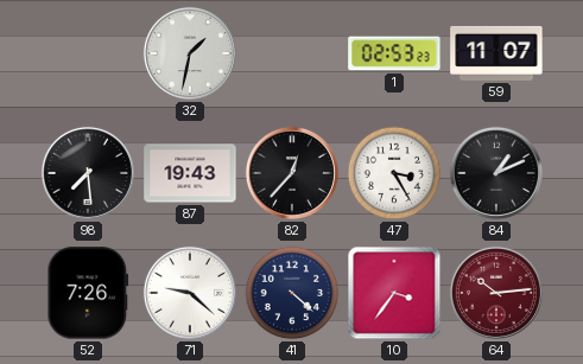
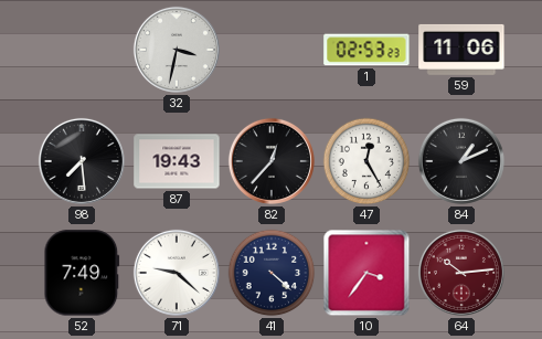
32: 1:32 -> 3:32 (177, 50)
59: 11:07 -> 11:06 (461, 50)
47: 3:25 -> 12:25 (366, 161)
52: 7:26 -> 7:49 (82, 273)
